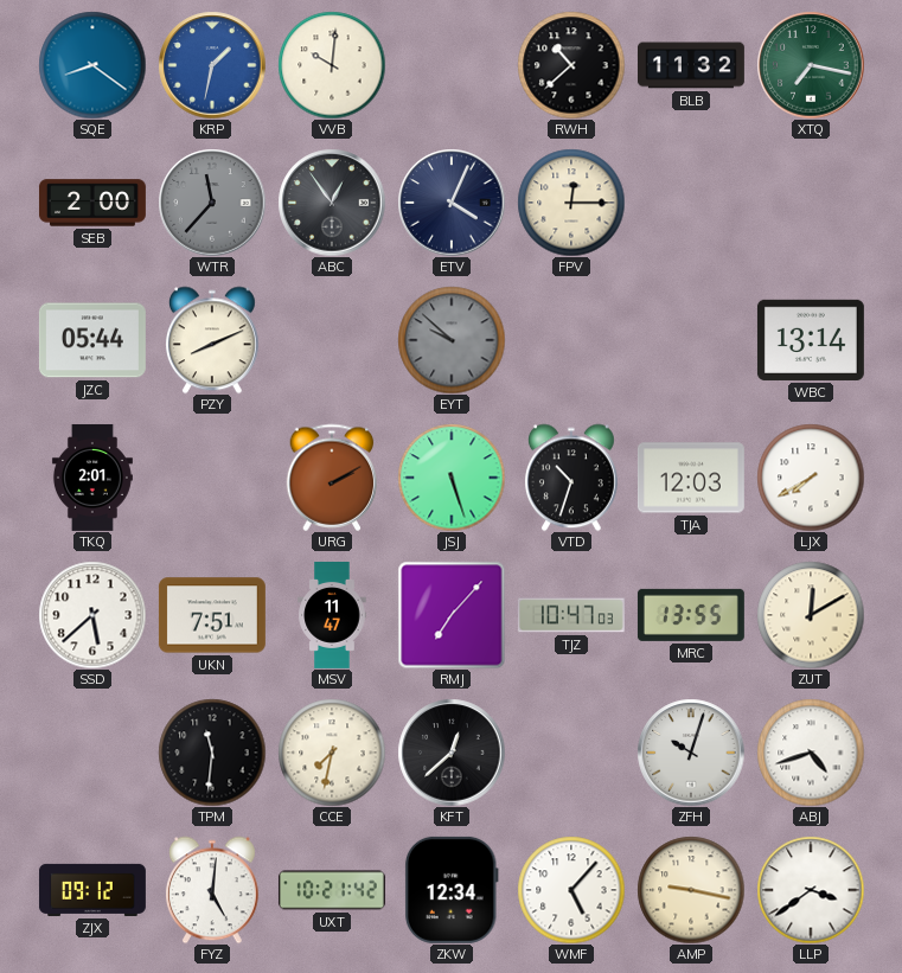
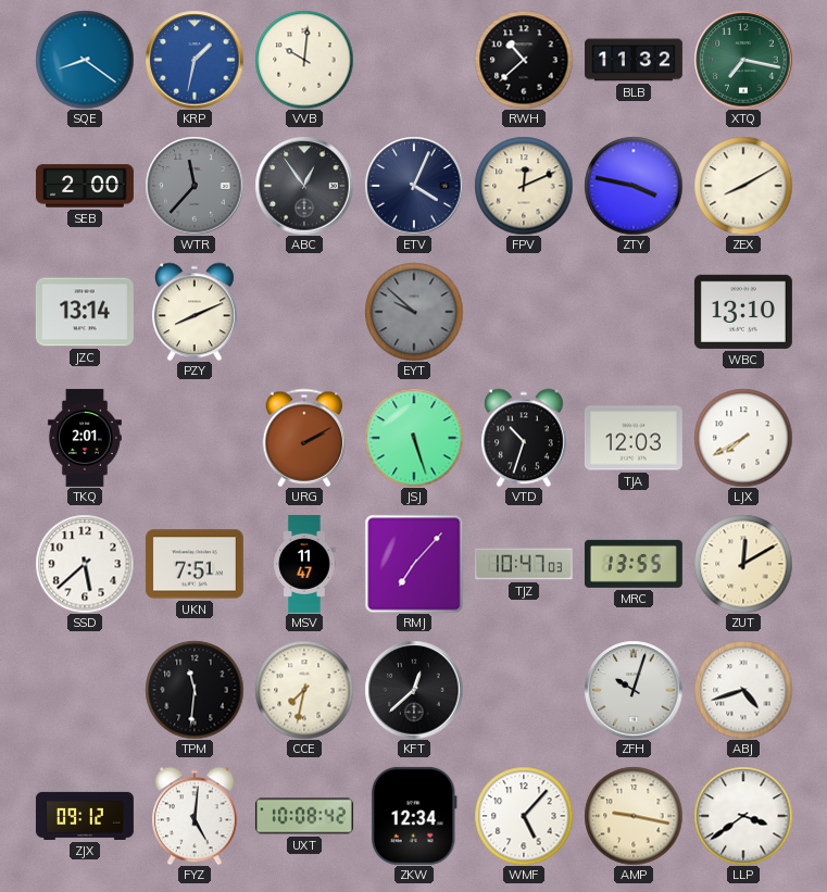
FPV: 12:15 -> 12:11 (524, 186)
ZTY: none -> 3:47 (634, 186)
ZEX: none -> 8:10 (743, 186)
JZC: 05:44 -> 13:14 (85, 312)
WBC: 13:14 -> 13:10 (743, 312)
UXT: 10:21 -> 10:08 (304, 816)
